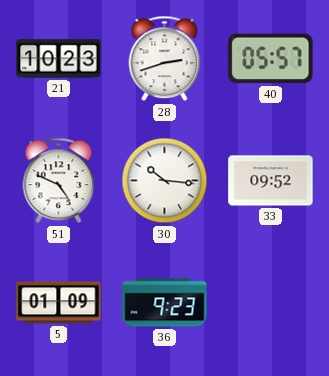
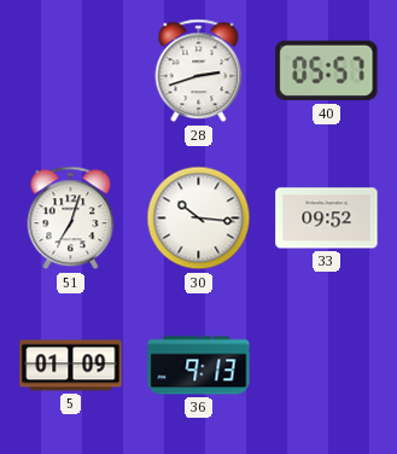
21: 10:23 -> none (59, 59)
51: 4:49 -> 7:03 (71, 219)
36: 9:23 -> 9:13 (199, 366)
